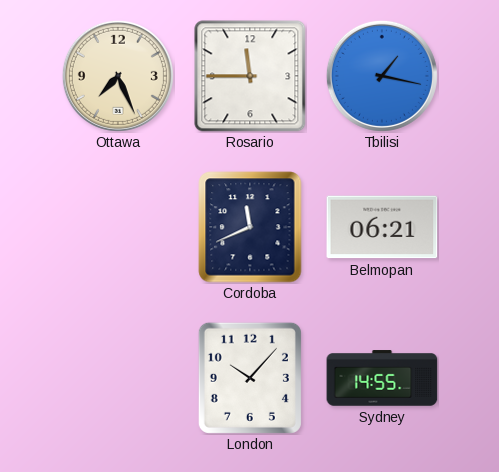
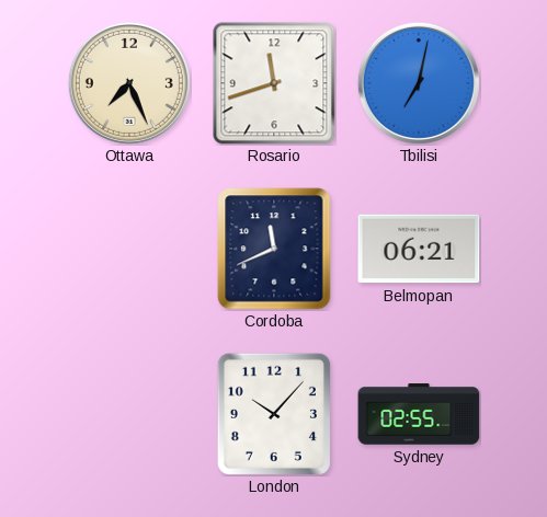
Rosario: 11:45 -> 11:42 (274, 83)
Tbilisi: 1:17 -> 7:02 (419, 83)
Sydney: 14:55 -> 02:55 (419, 414)
